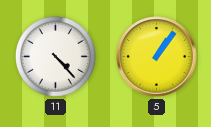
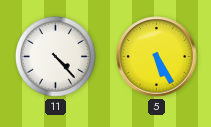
5: 1:06 -> 5:25 (157, 57)
